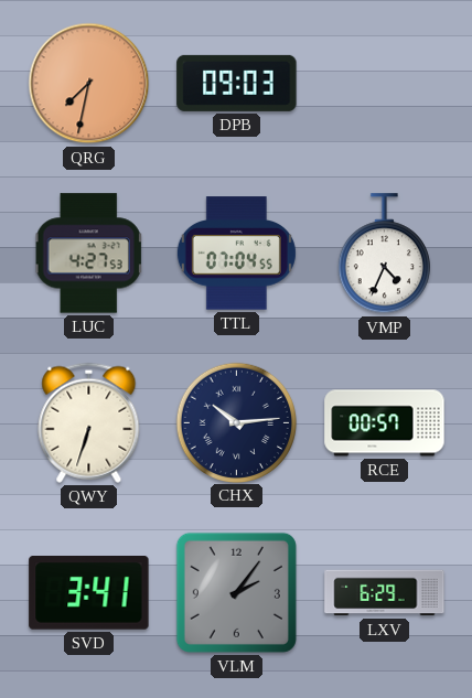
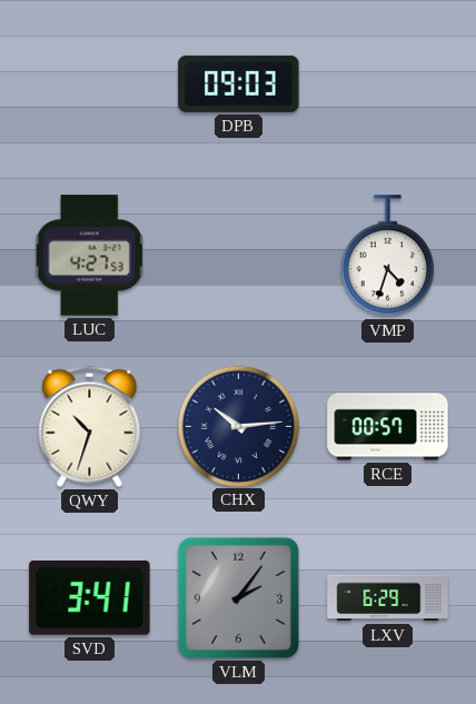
QRG: 7:32 -> none (89, 84)
TTL: 07:04 -> none (236, 254)
VMP: 4:34 -> 4:33 (387, 256)
QWY: 6:33 -> 10:33 (90, 426)
